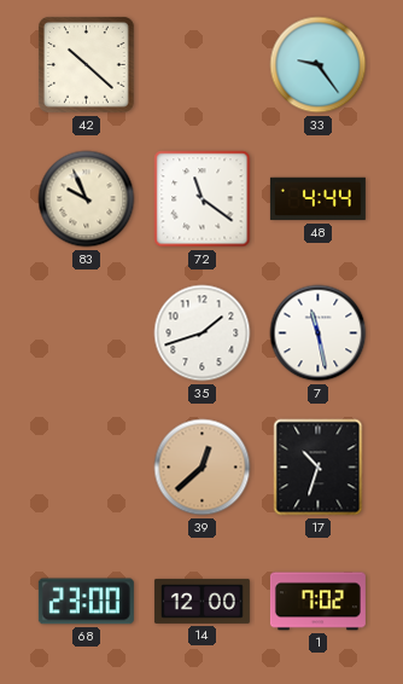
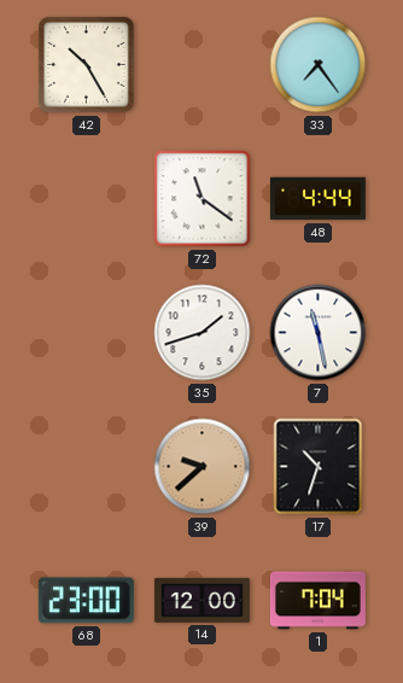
42: 10:22 -> 10:25 (87, 65)
33: 9:24 -> 7:24 (319, 65)
83: 9:56 -> none (87, 199)
39: 12:38 -> 9:38 (203, 467)
1: 7:02 -> 7:04 (317, 601)
